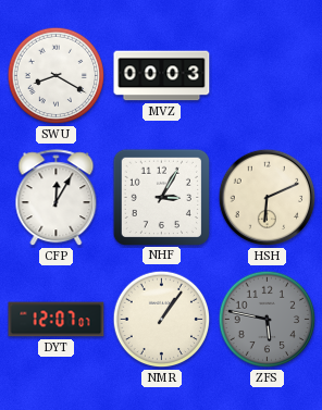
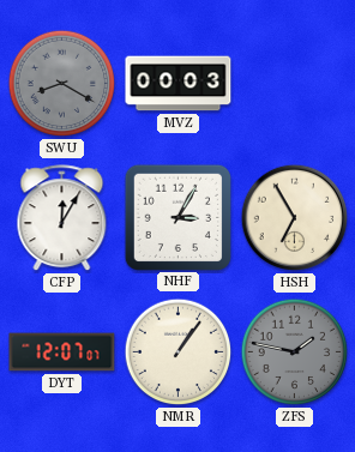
SWU dial: white -> grey (62, 84)
HSH: 6:11 -> 6:55 (295, 218)
ZFS: 5:47 -> 1:47 (295, 352)
